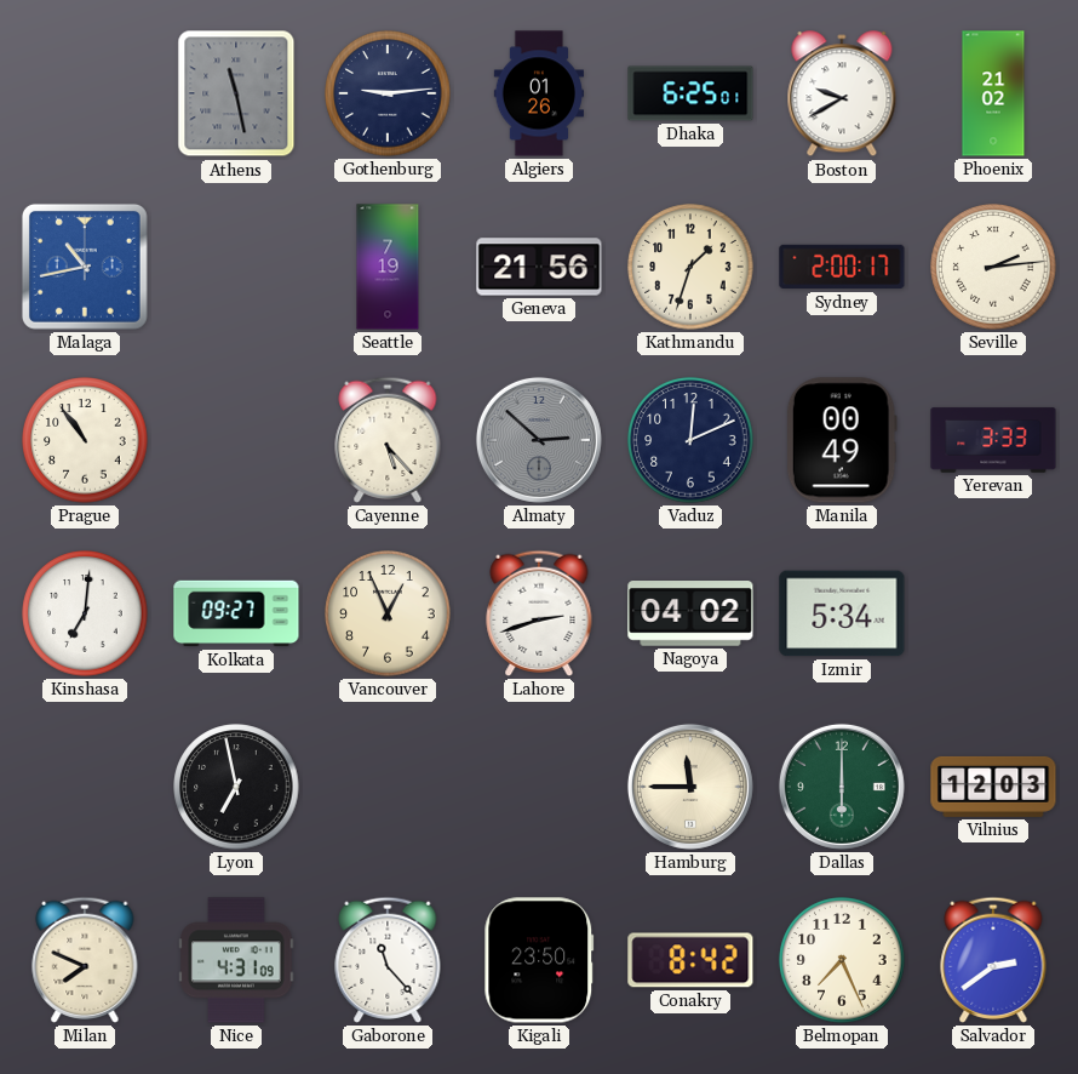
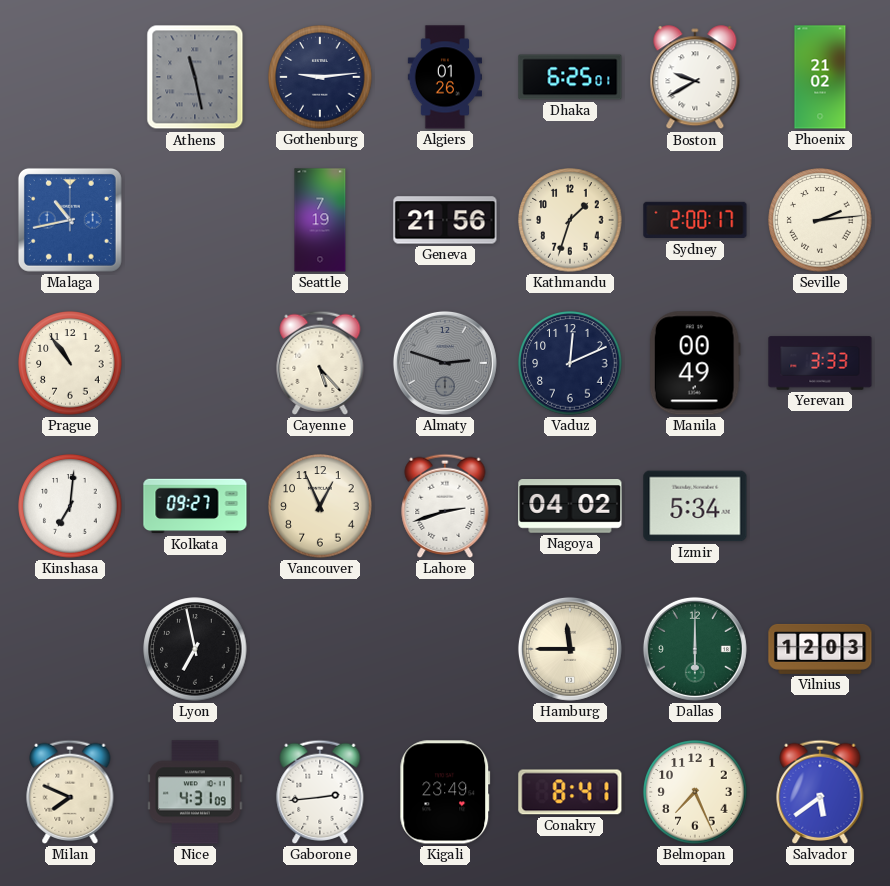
Almaty: 2:52 -> 2:48 (445, 363)
Gaborone: 11:23 -> 2:44 (320, 792)
Kigali: 23:50 -> 23:49 (445, 792)
Conakry: 8:42 -> 8:41 (570, 792)
Salvador: 2:39 -> 5:39 (820, 792)
